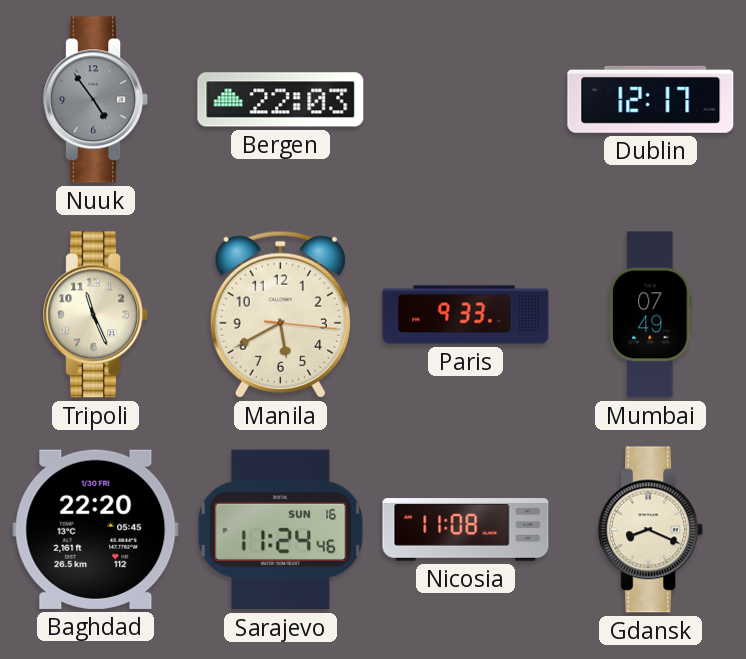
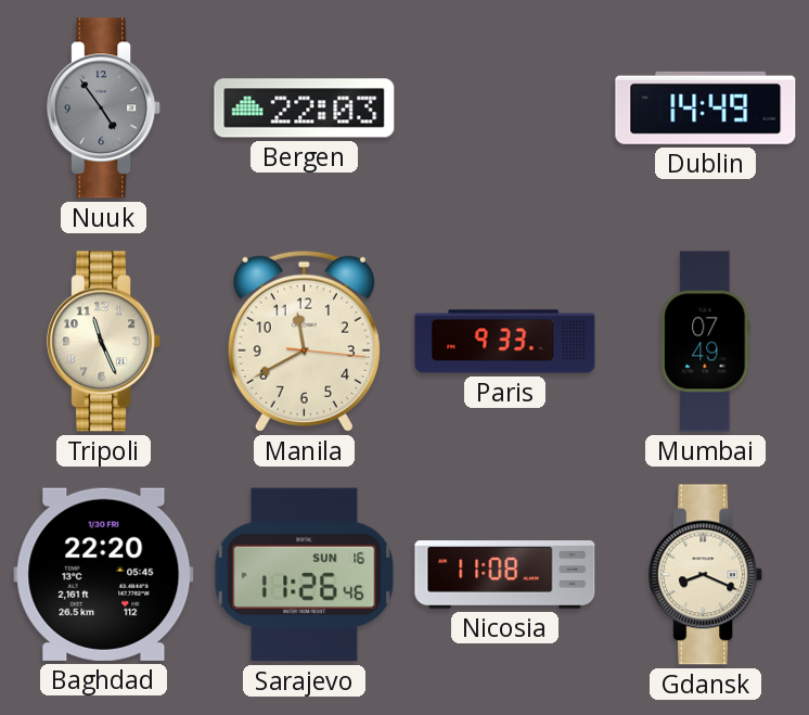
Dublin: 12:17 -> 14:49 (706, 107)
Manila: 5:40 -> 11:40 (304, 341)
Sarajevo: 11:24 -> 11:26 (305, 575)
